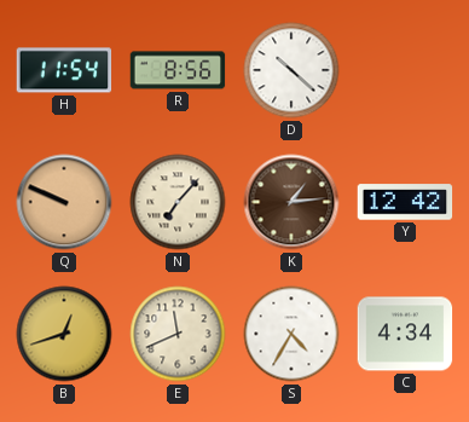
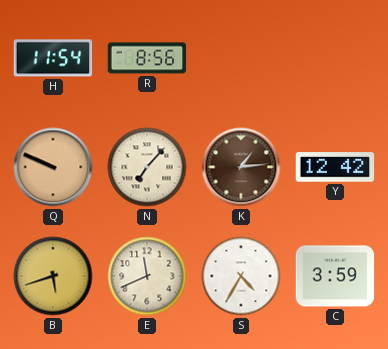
D: 10:22 -> none (291, 70)
B: 12:42 -> 5:42 (53, 276)
C: 4:34 -> 3:59 (335, 276)
